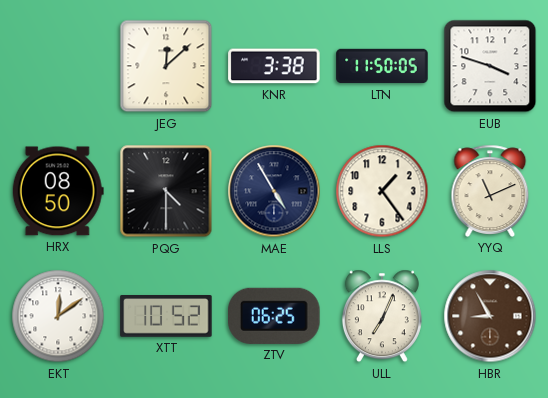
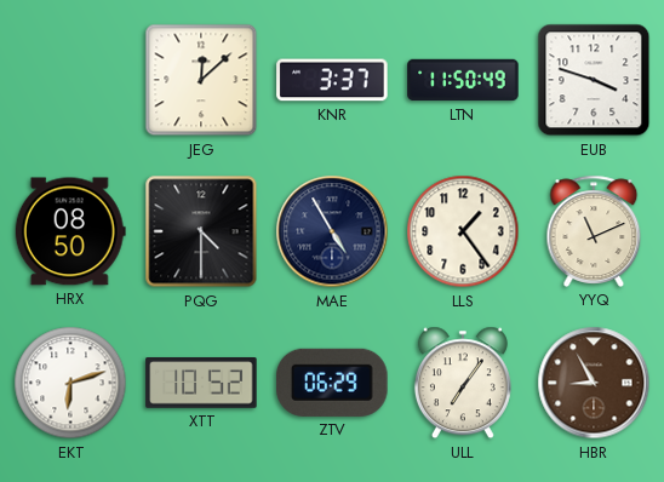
KNR: 3:38 -> 3:37 (332, 80)
LTN: 11:50:05 -> 11:50:49 (463, 80)
EKT: 12:09 -> 6:12 (70, 383)
ZTV: 06:25 -> 06:29 (332, 383)
ULL: 7:04 -> 7:06 (463, 383)
